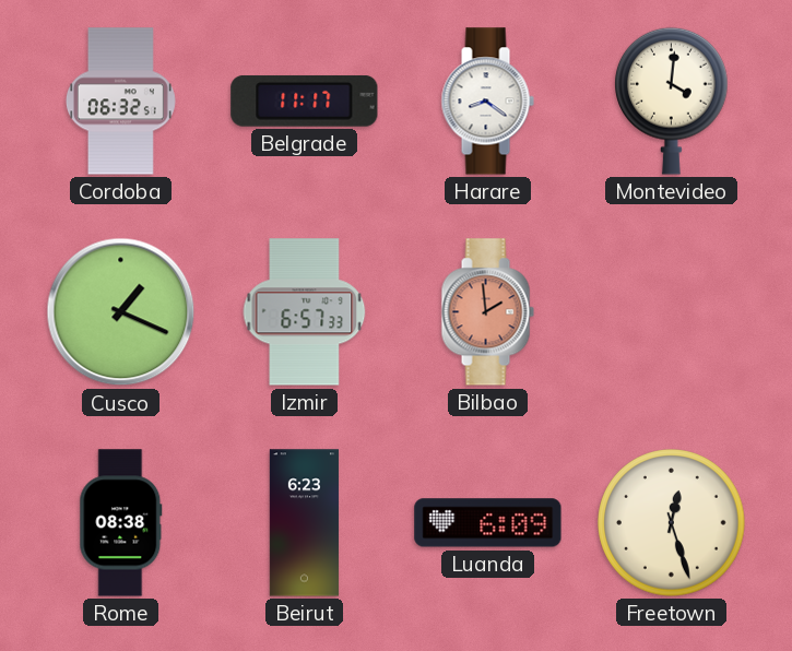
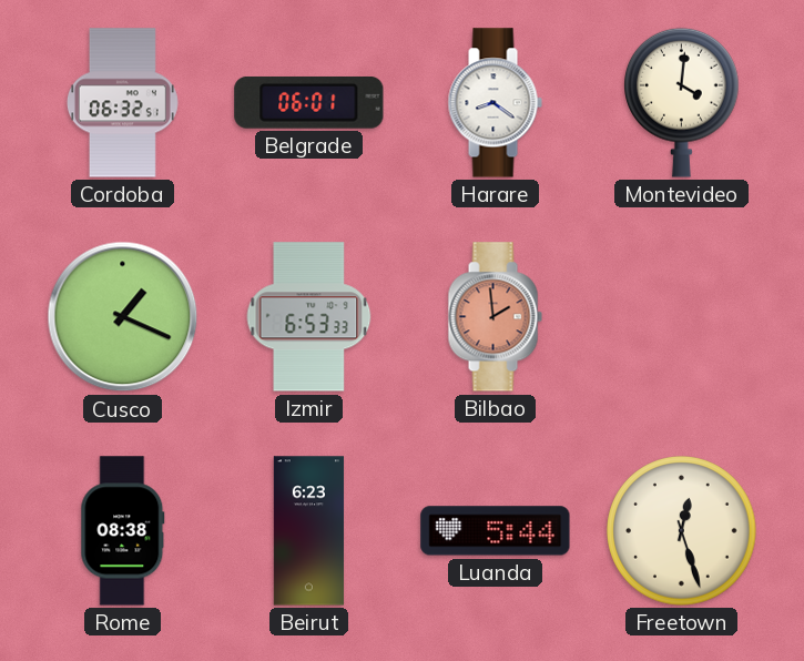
Belgrade: 11:17 -> 06:01 (309, 102)
Izmir: 6:57 -> 6:53 (309, 317)
Luanda: 6:09 -> 5:44 (496, 531)
